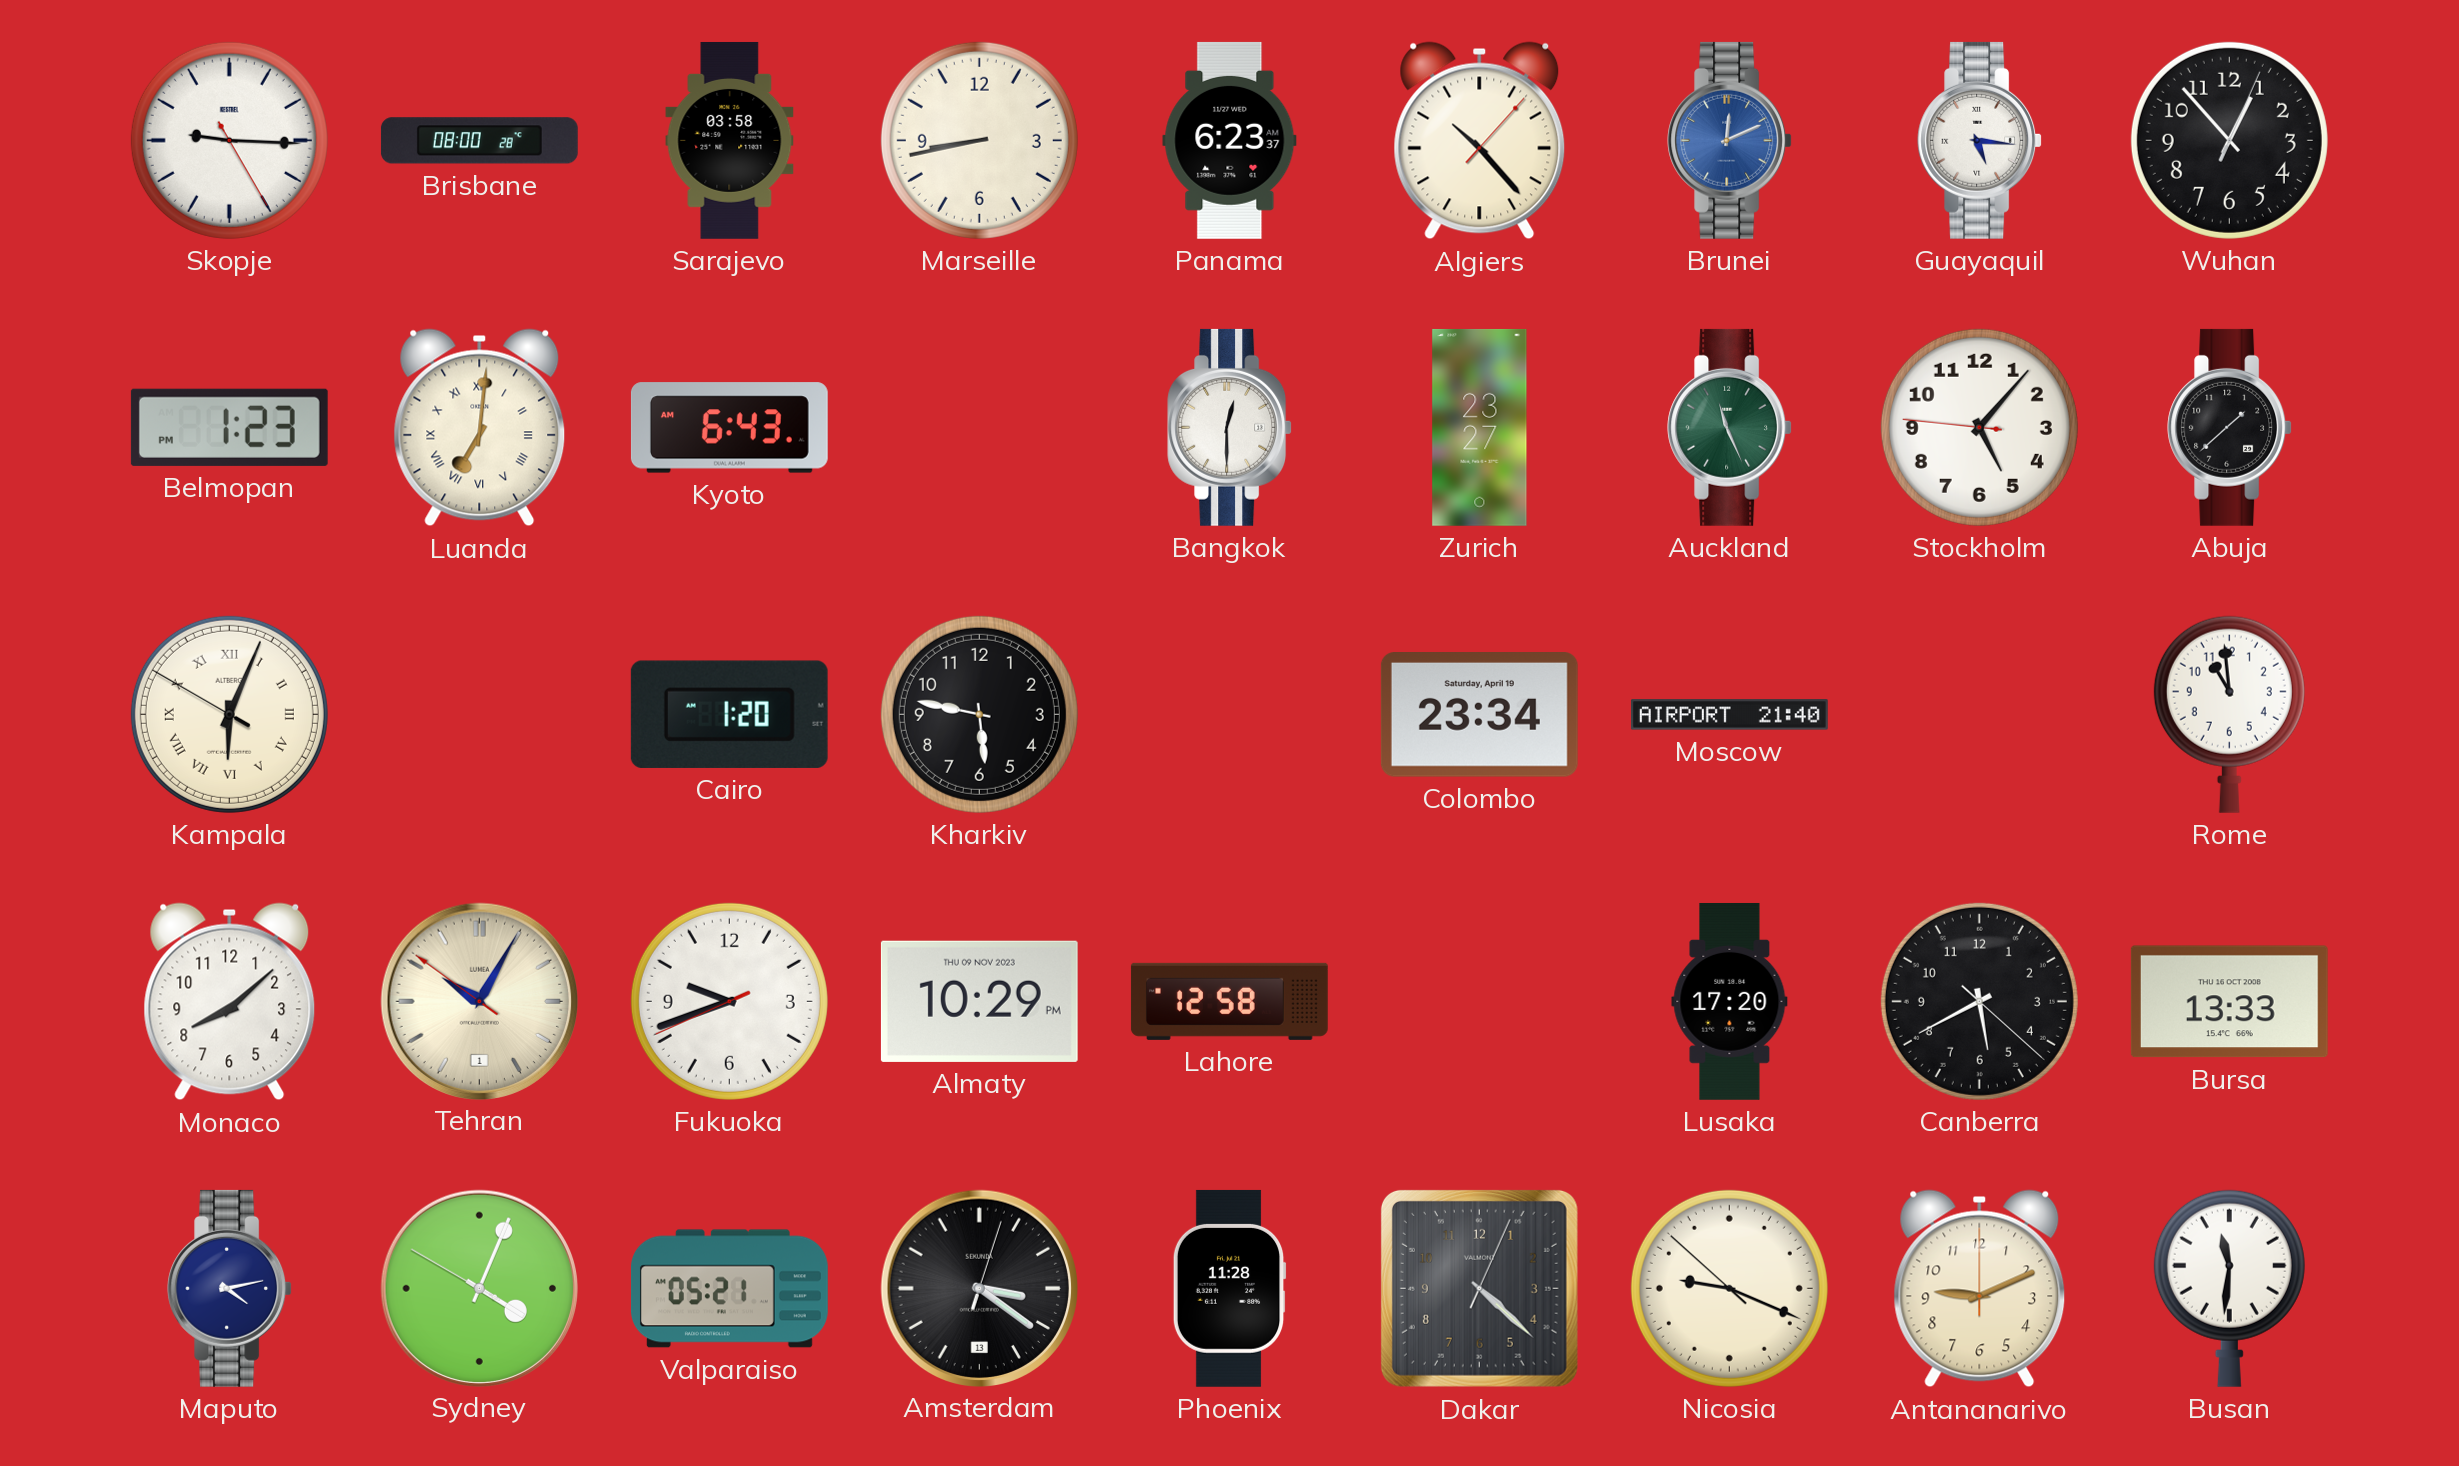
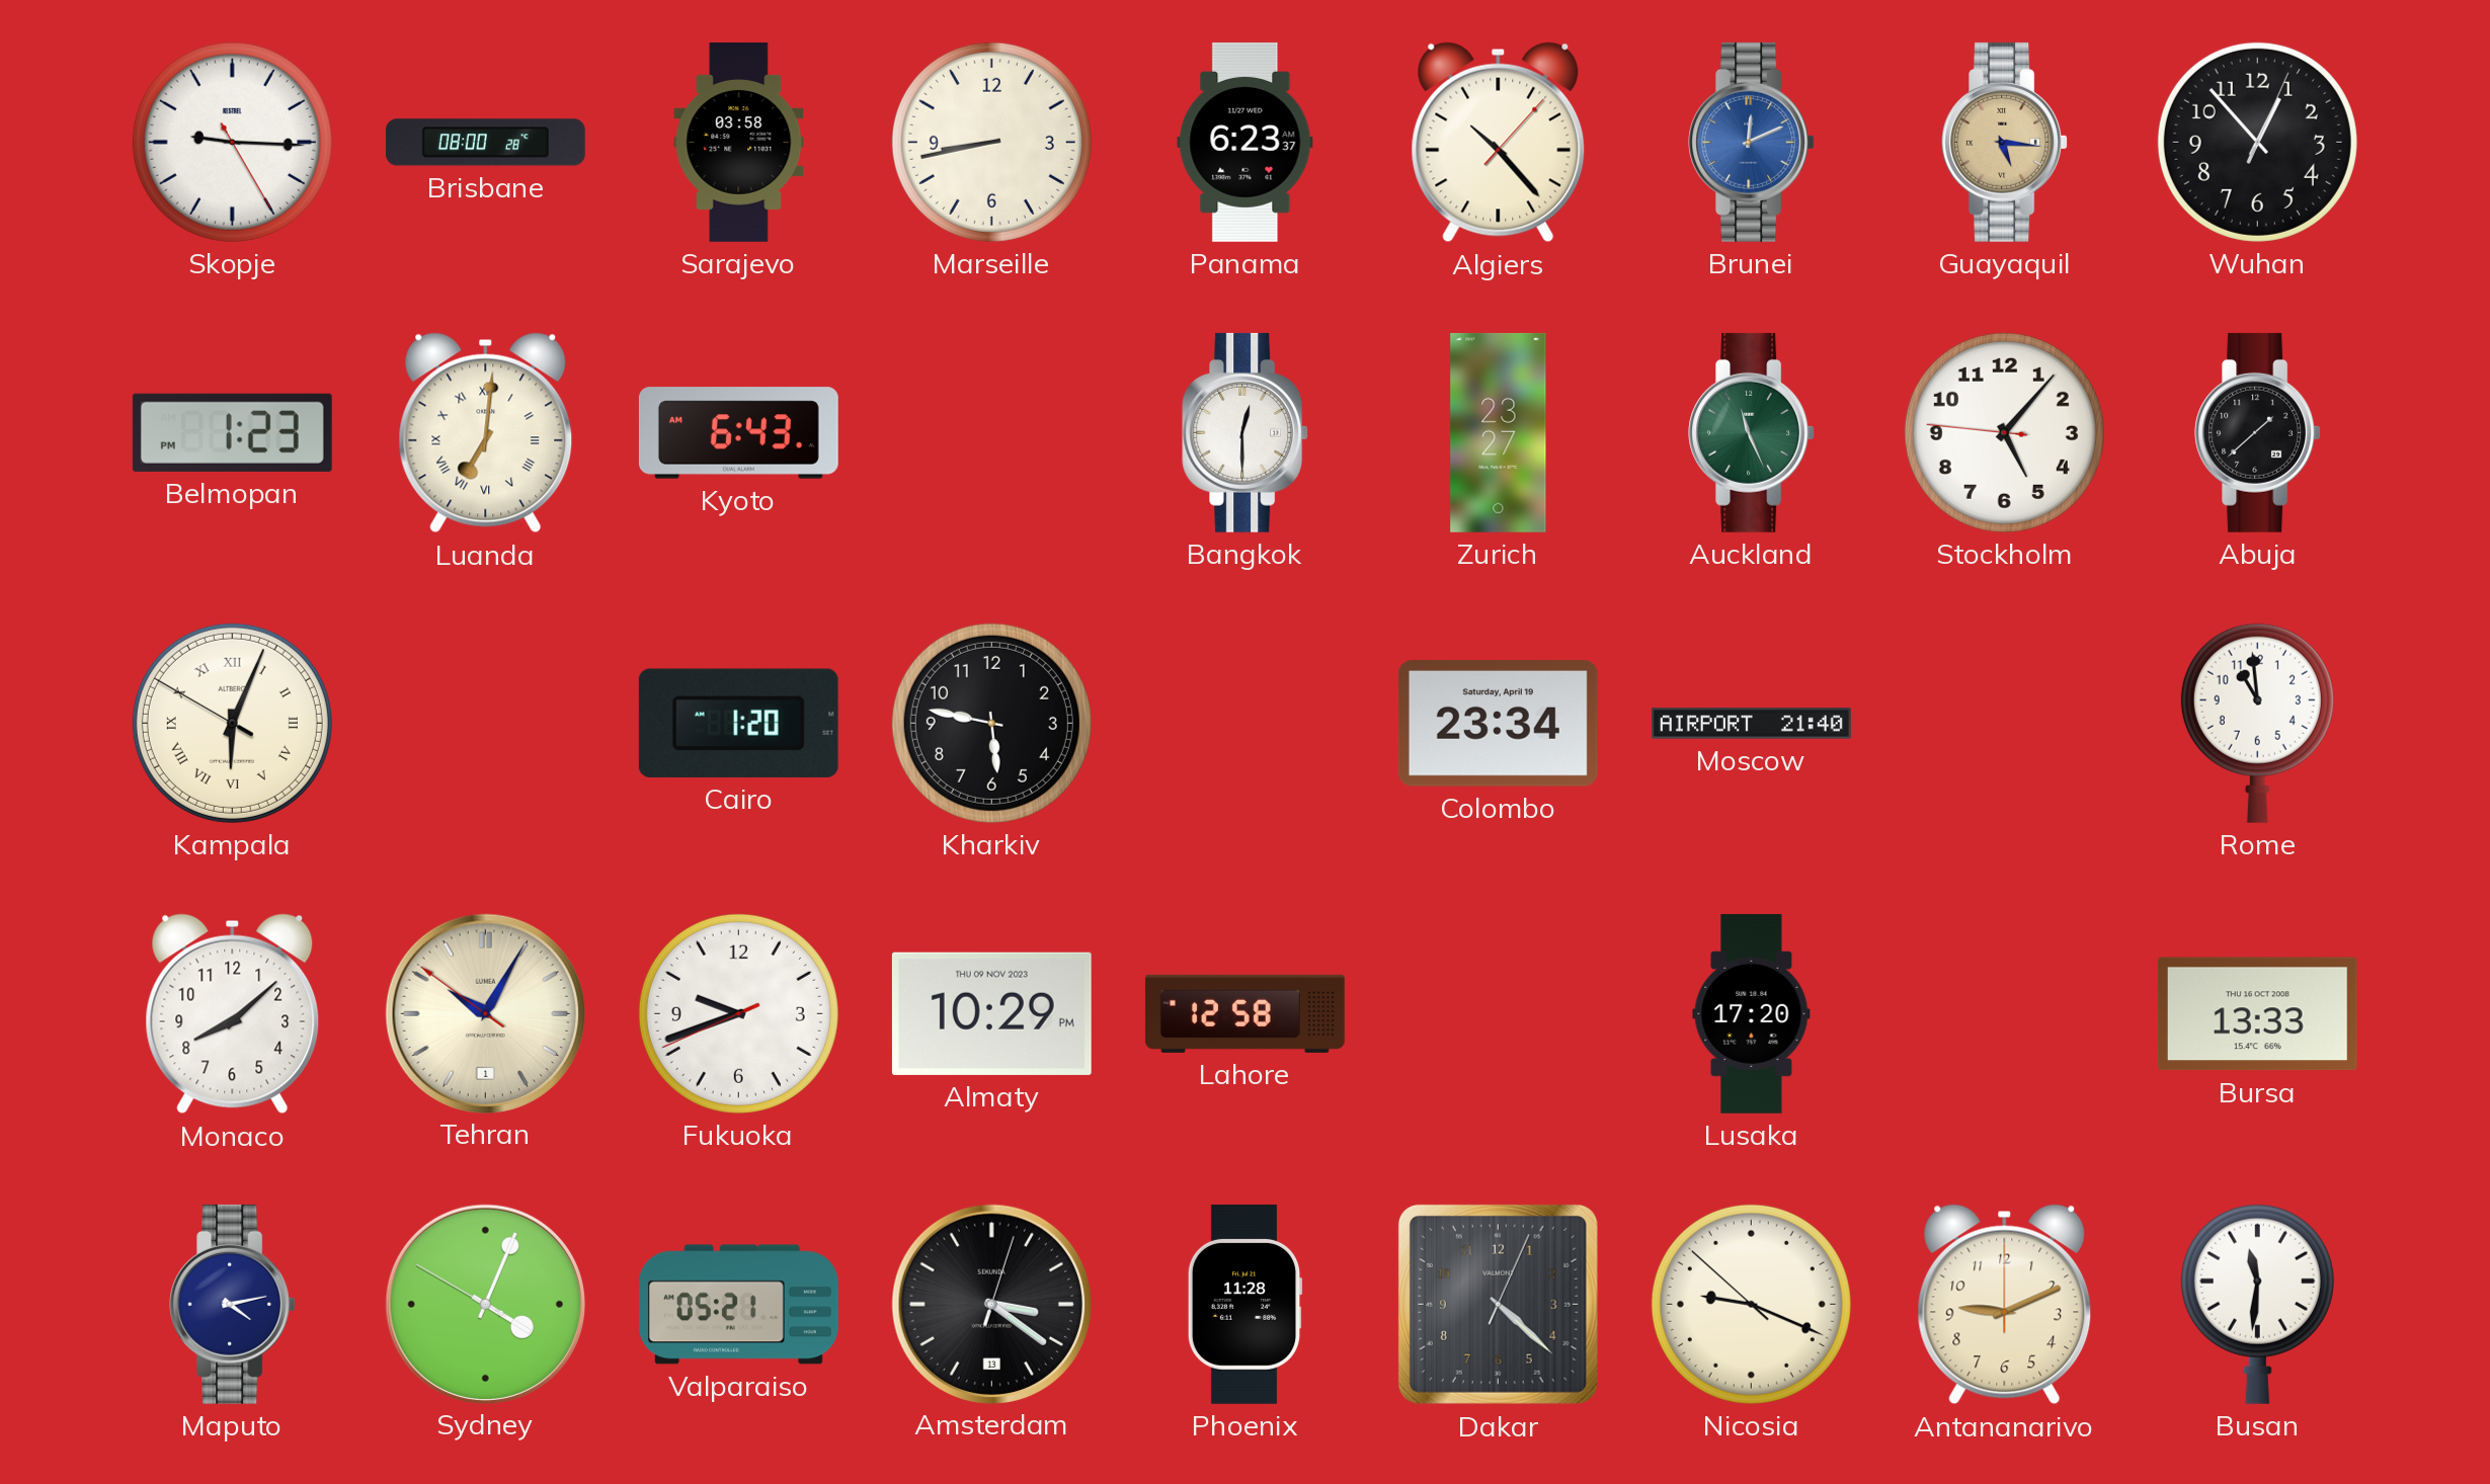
Guayaquil dial: white -> champagne (2005, 142)
Canberra: 5:40 -> none (1979, 1001)
